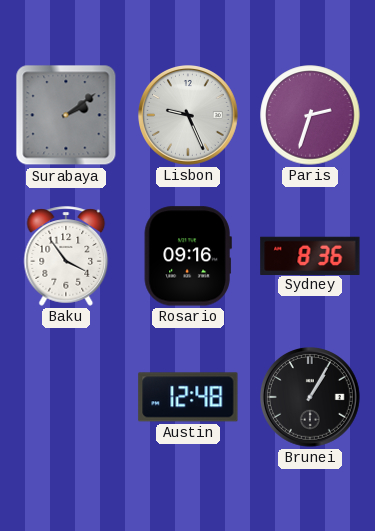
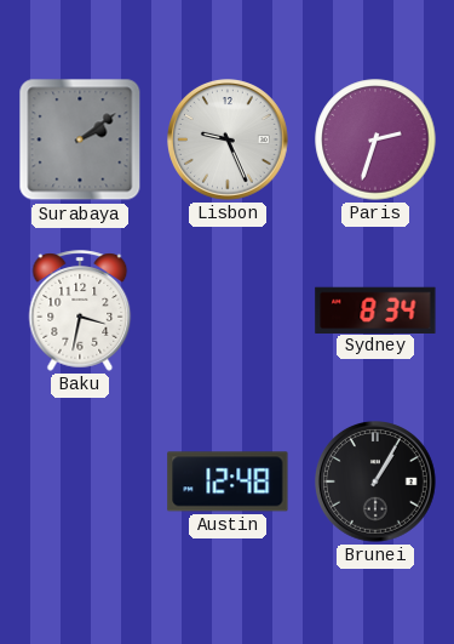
Baku: 3:54 -> 3:32 (80, 310)
Rosario: 09:16 -> none (188, 256)
Sydney: 8:36 -> 8:34 (375, 309)
